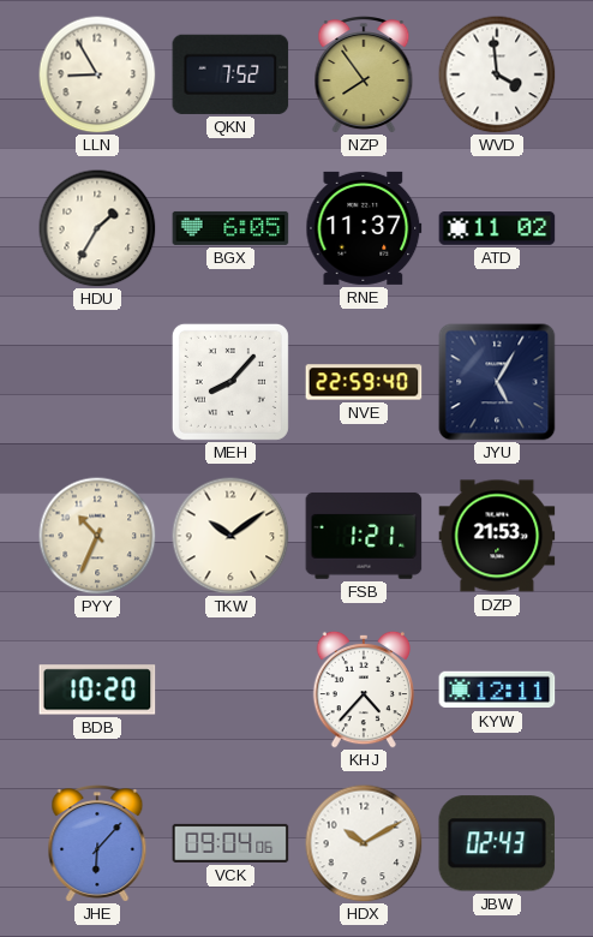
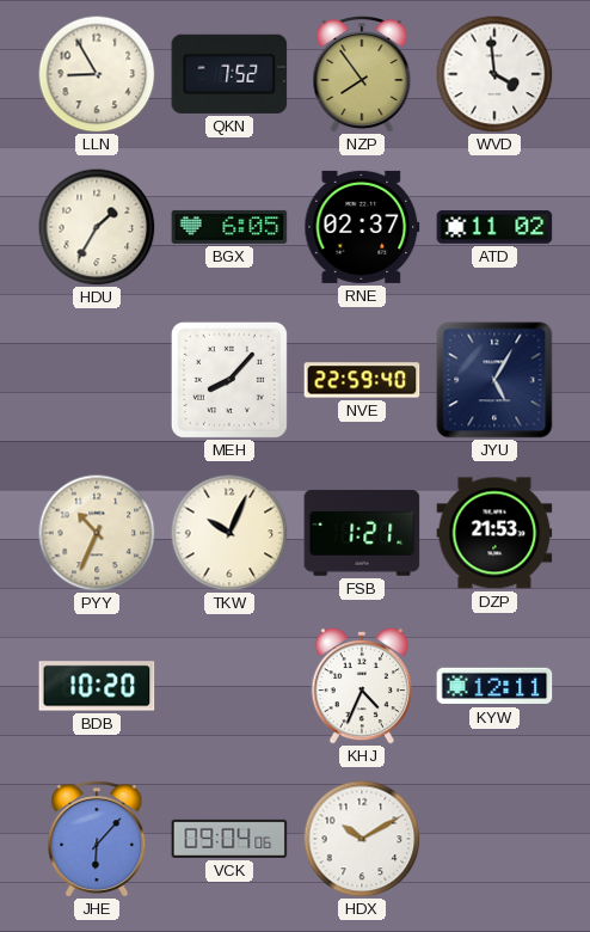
RNE: 11:37 -> 02:37 (362, 227)
TKW: 10:09 -> 10:04 (229, 533)
KHJ: 4:37 -> 4:34 (361, 686)
JBW: 02:43 -> none (497, 843)
